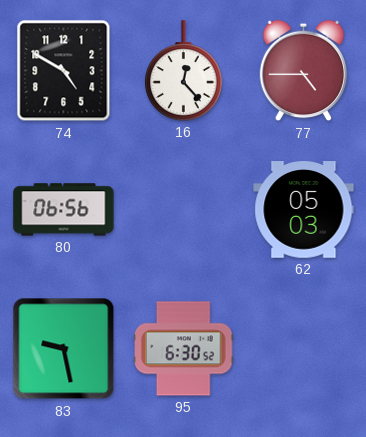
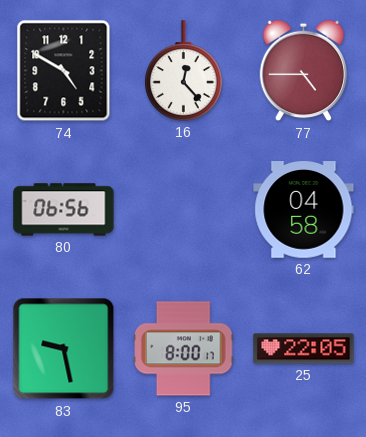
62: 05:03 -> 04:58 (304, 210)
95: 6:30 -> 8:00 (184, 349)
25: none -> 22:05 (304, 349)
